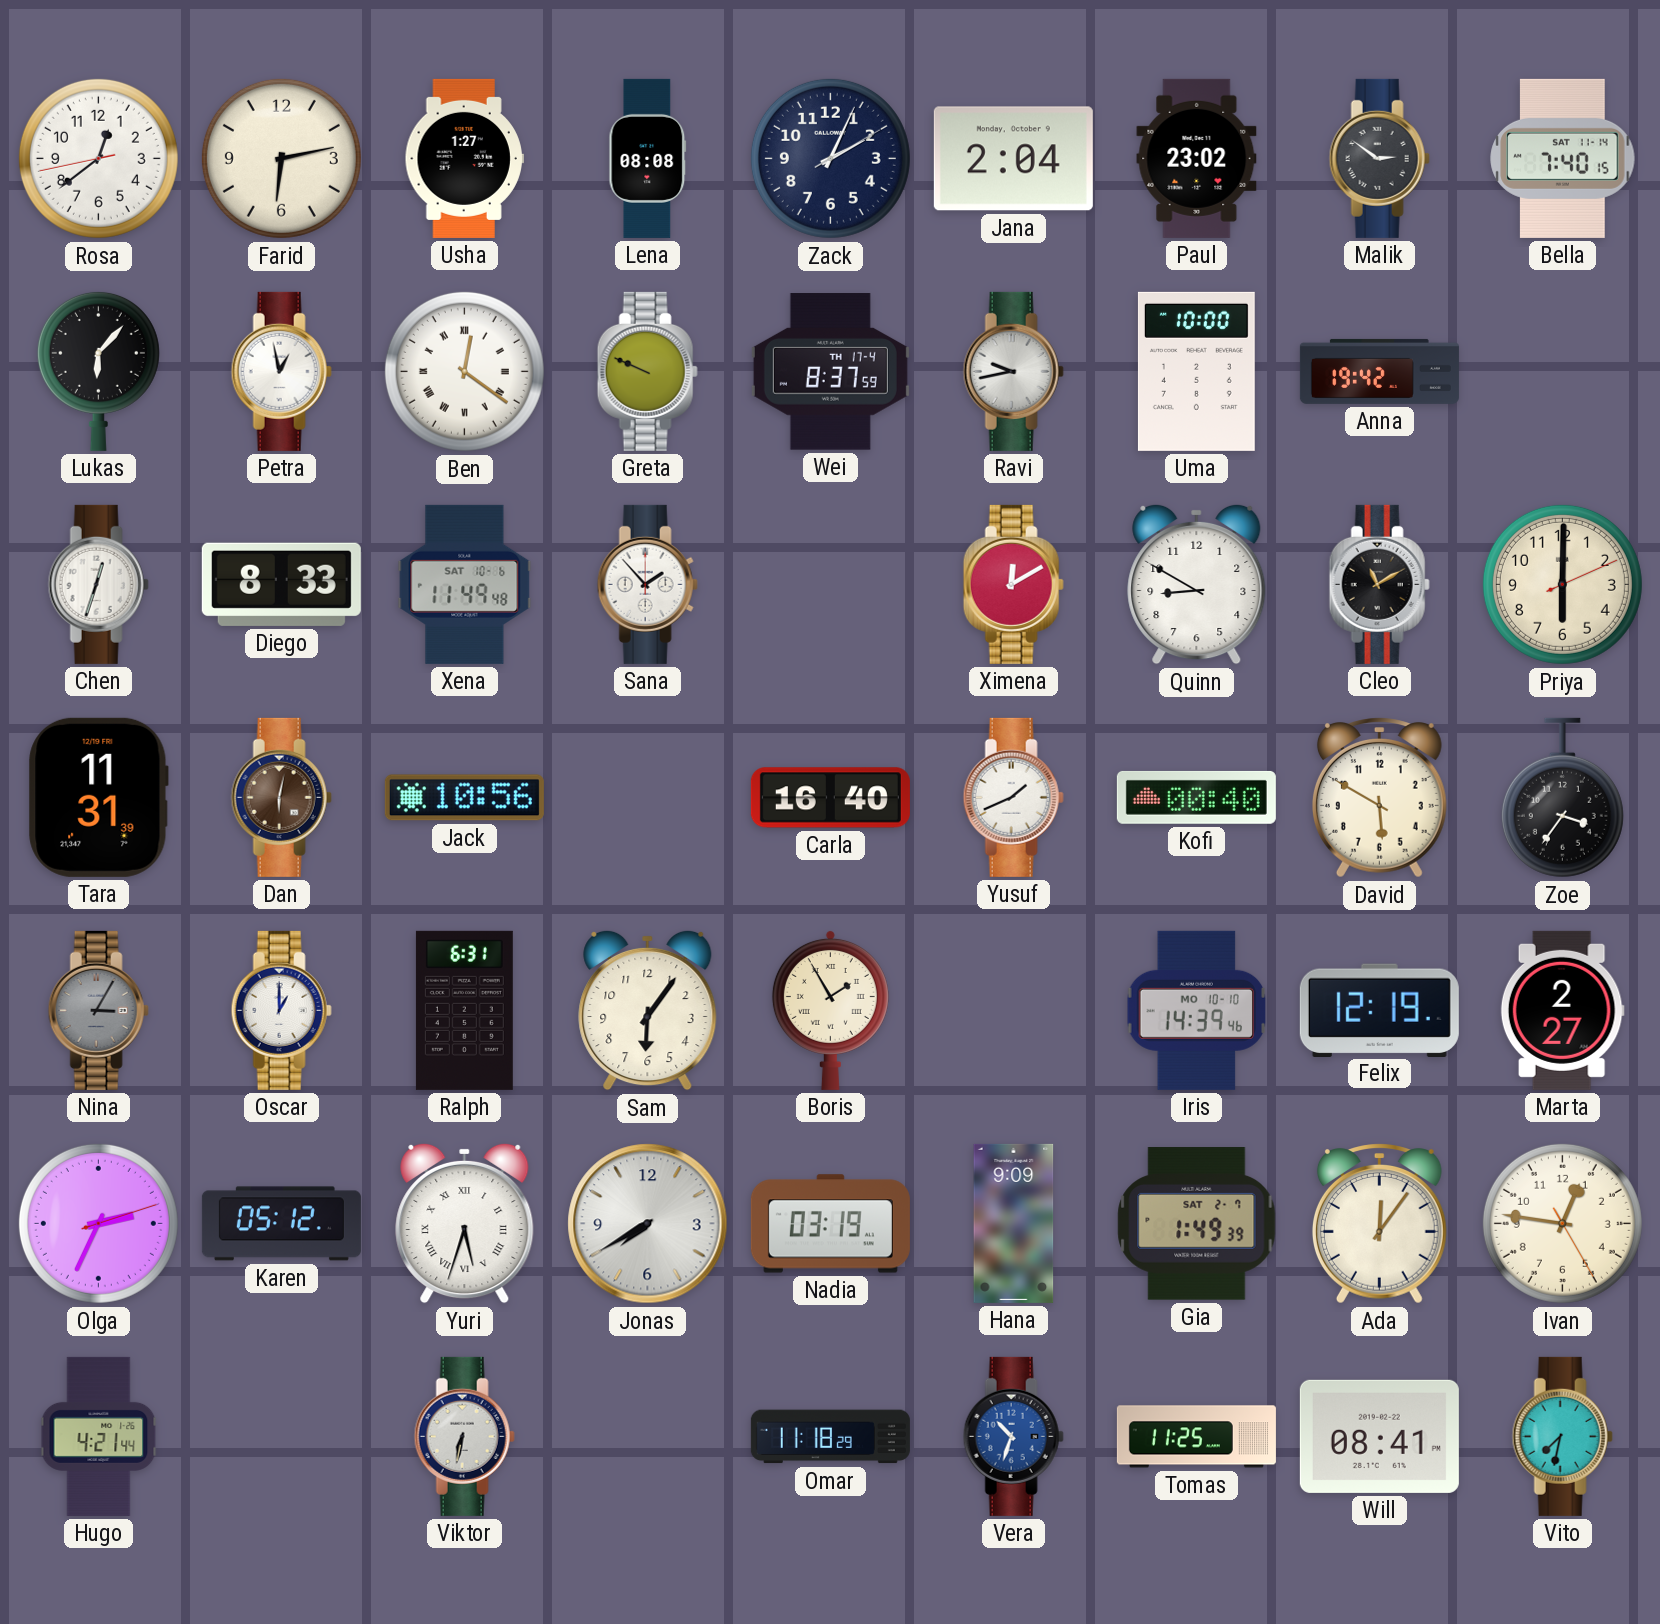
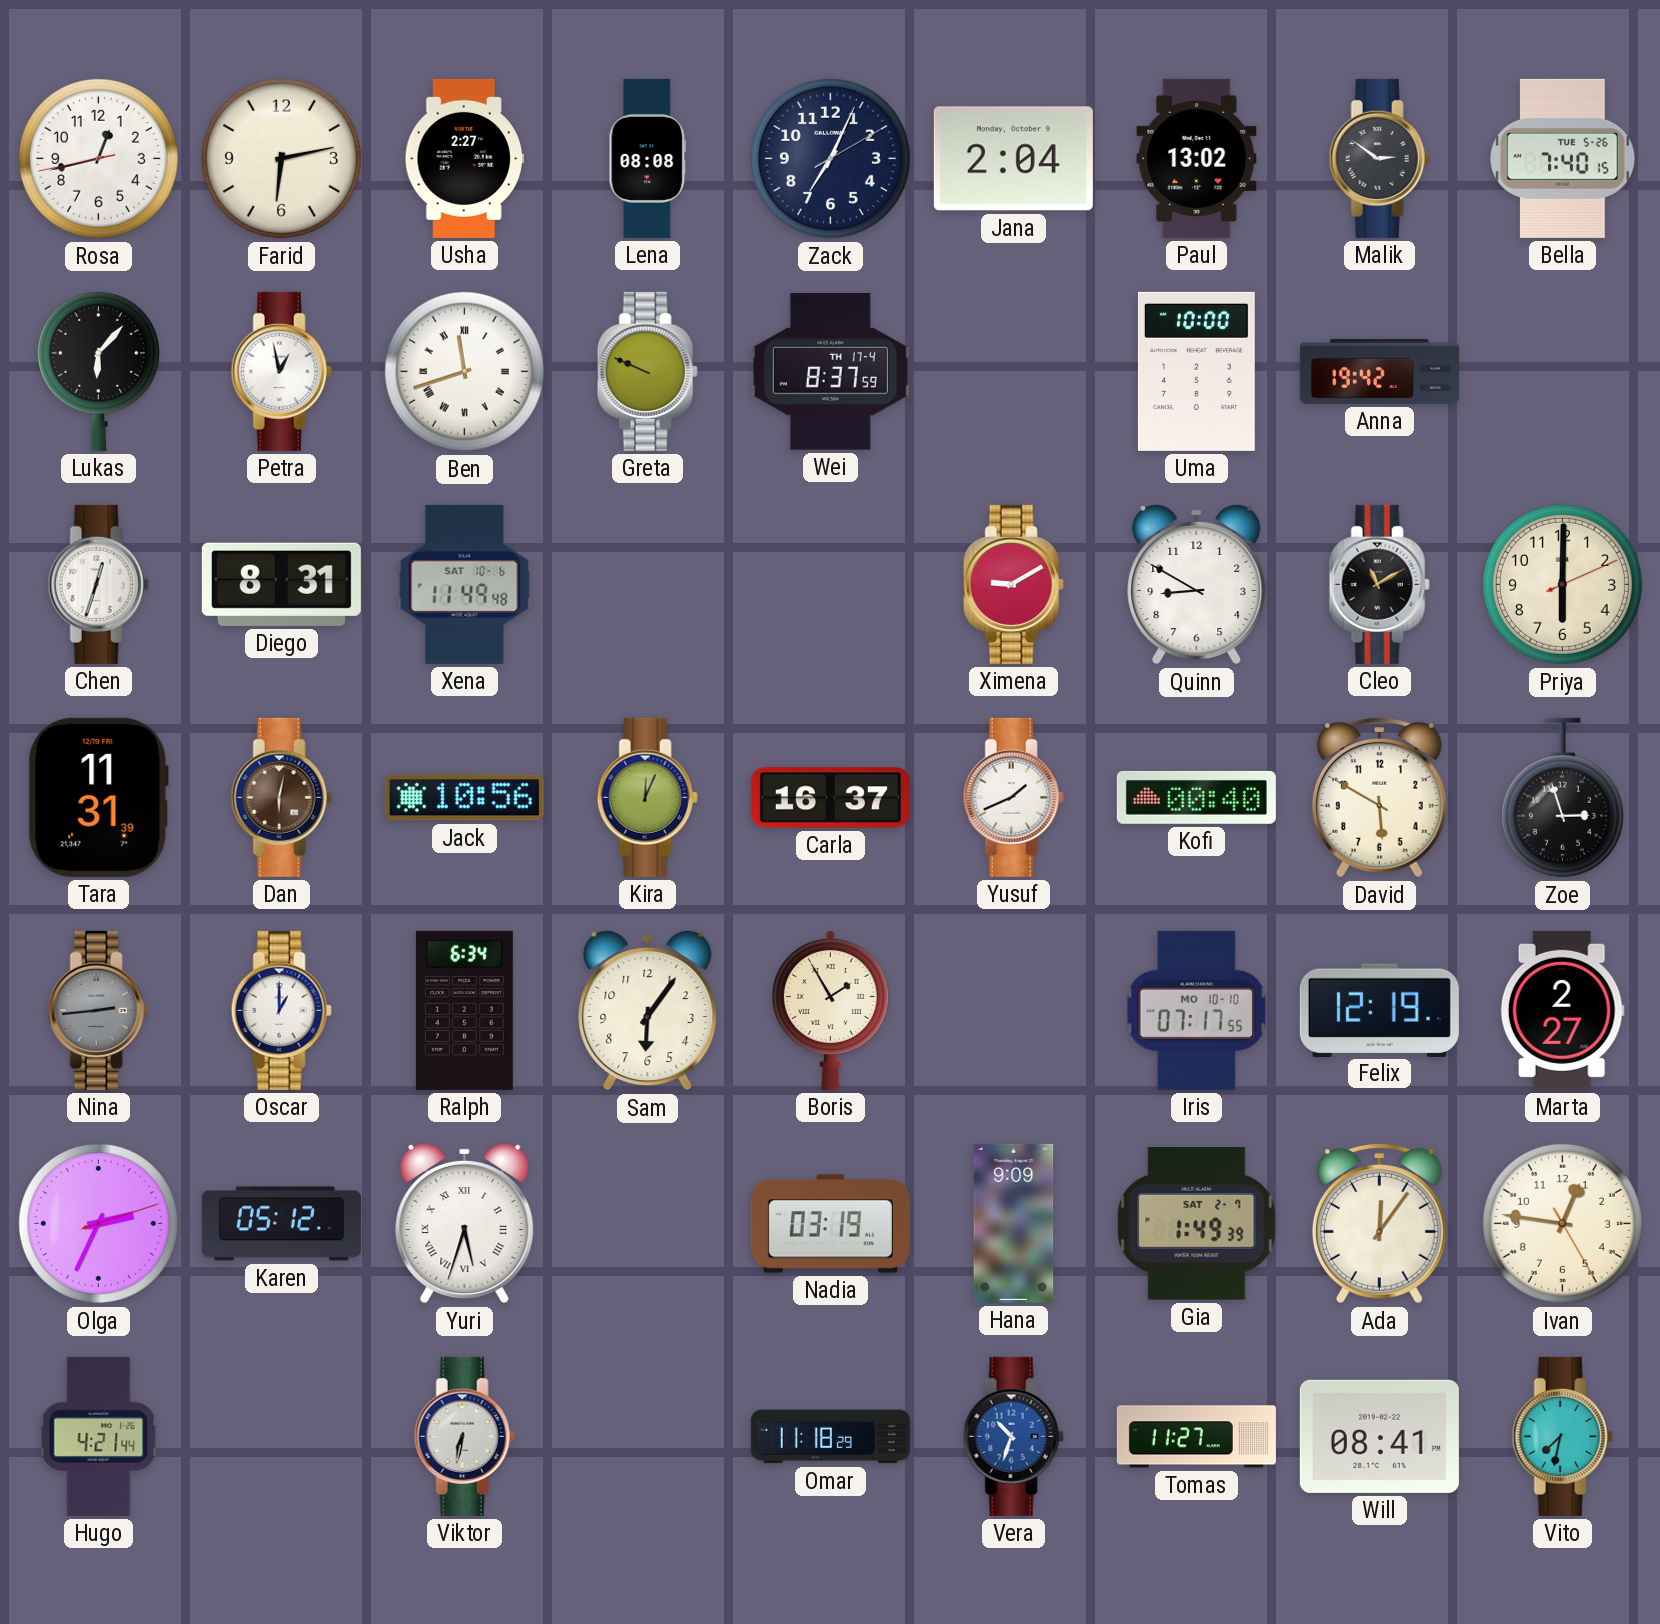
Rosa: 12:38 -> 12:42 (98, 158)
Usha: 1:27 -> 2:27 (464, 158)
Zack: 2:04 -> 7:04 (830, 158)
Paul: 23:02 -> 13:02 (1197, 158)
Bella date: SAT 11-14 -> TUE 5-26 (1563, 158)
Ben: 12:21 -> 11:42 (464, 371)
Ravi: 9:43 -> none (1013, 371)
Diego: 8:33 -> 8:31 (281, 584)
Sana: 1:53 -> none (647, 584)
Ximena: 12:10 -> 9:10 (1013, 584)
Kira: none -> 12:04 (647, 797)
Carla: 16:40 -> 16:37 (830, 798)
Zoe: 3:36 -> 2:57 (1562, 798)
Nina: 3:05 -> 2:44 (98, 1010)
Ralph: 6:31 -> 6:34 (464, 1010)
Iris: 14:39 -> 07:17 (1197, 1010)
Jonas: 7:40 -> none (648, 1224)
Tomas: 11:25 -> 11:27 (1196, 1437)
